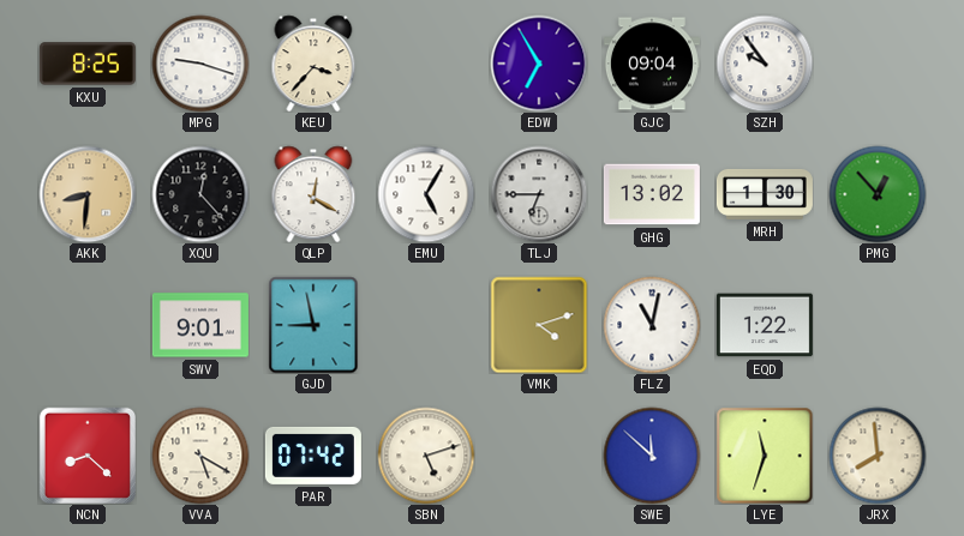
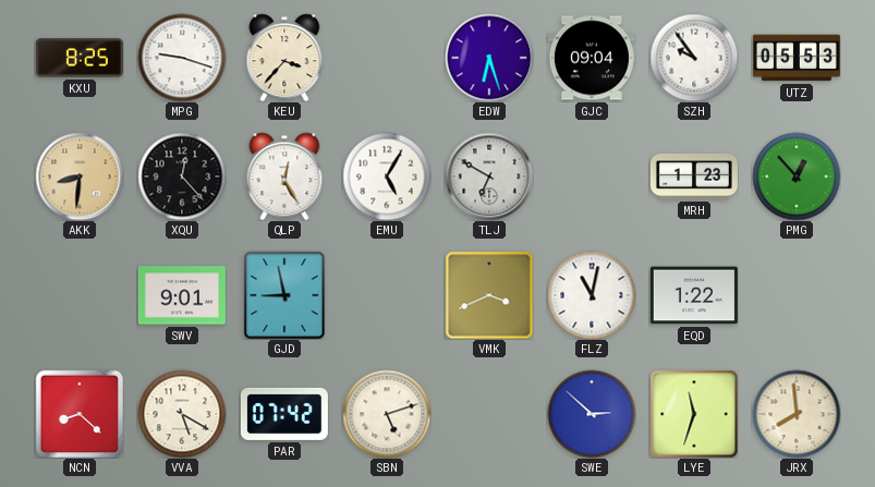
EDW: 6:55 -> 6:27 (489, 58)
UTZ: none -> 05:53 (797, 58)
QLP: 12:20 -> 12:25 (284, 176)
TLJ: 6:45 -> 6:50 (489, 176)
GHG: 13:02 -> none (652, 194)
MRH: 1:30 -> 1:23 (694, 176)
VMK: 4:12 -> 3:41 (489, 295)
SWE: 11:52 -> 2:52 (592, 414)
